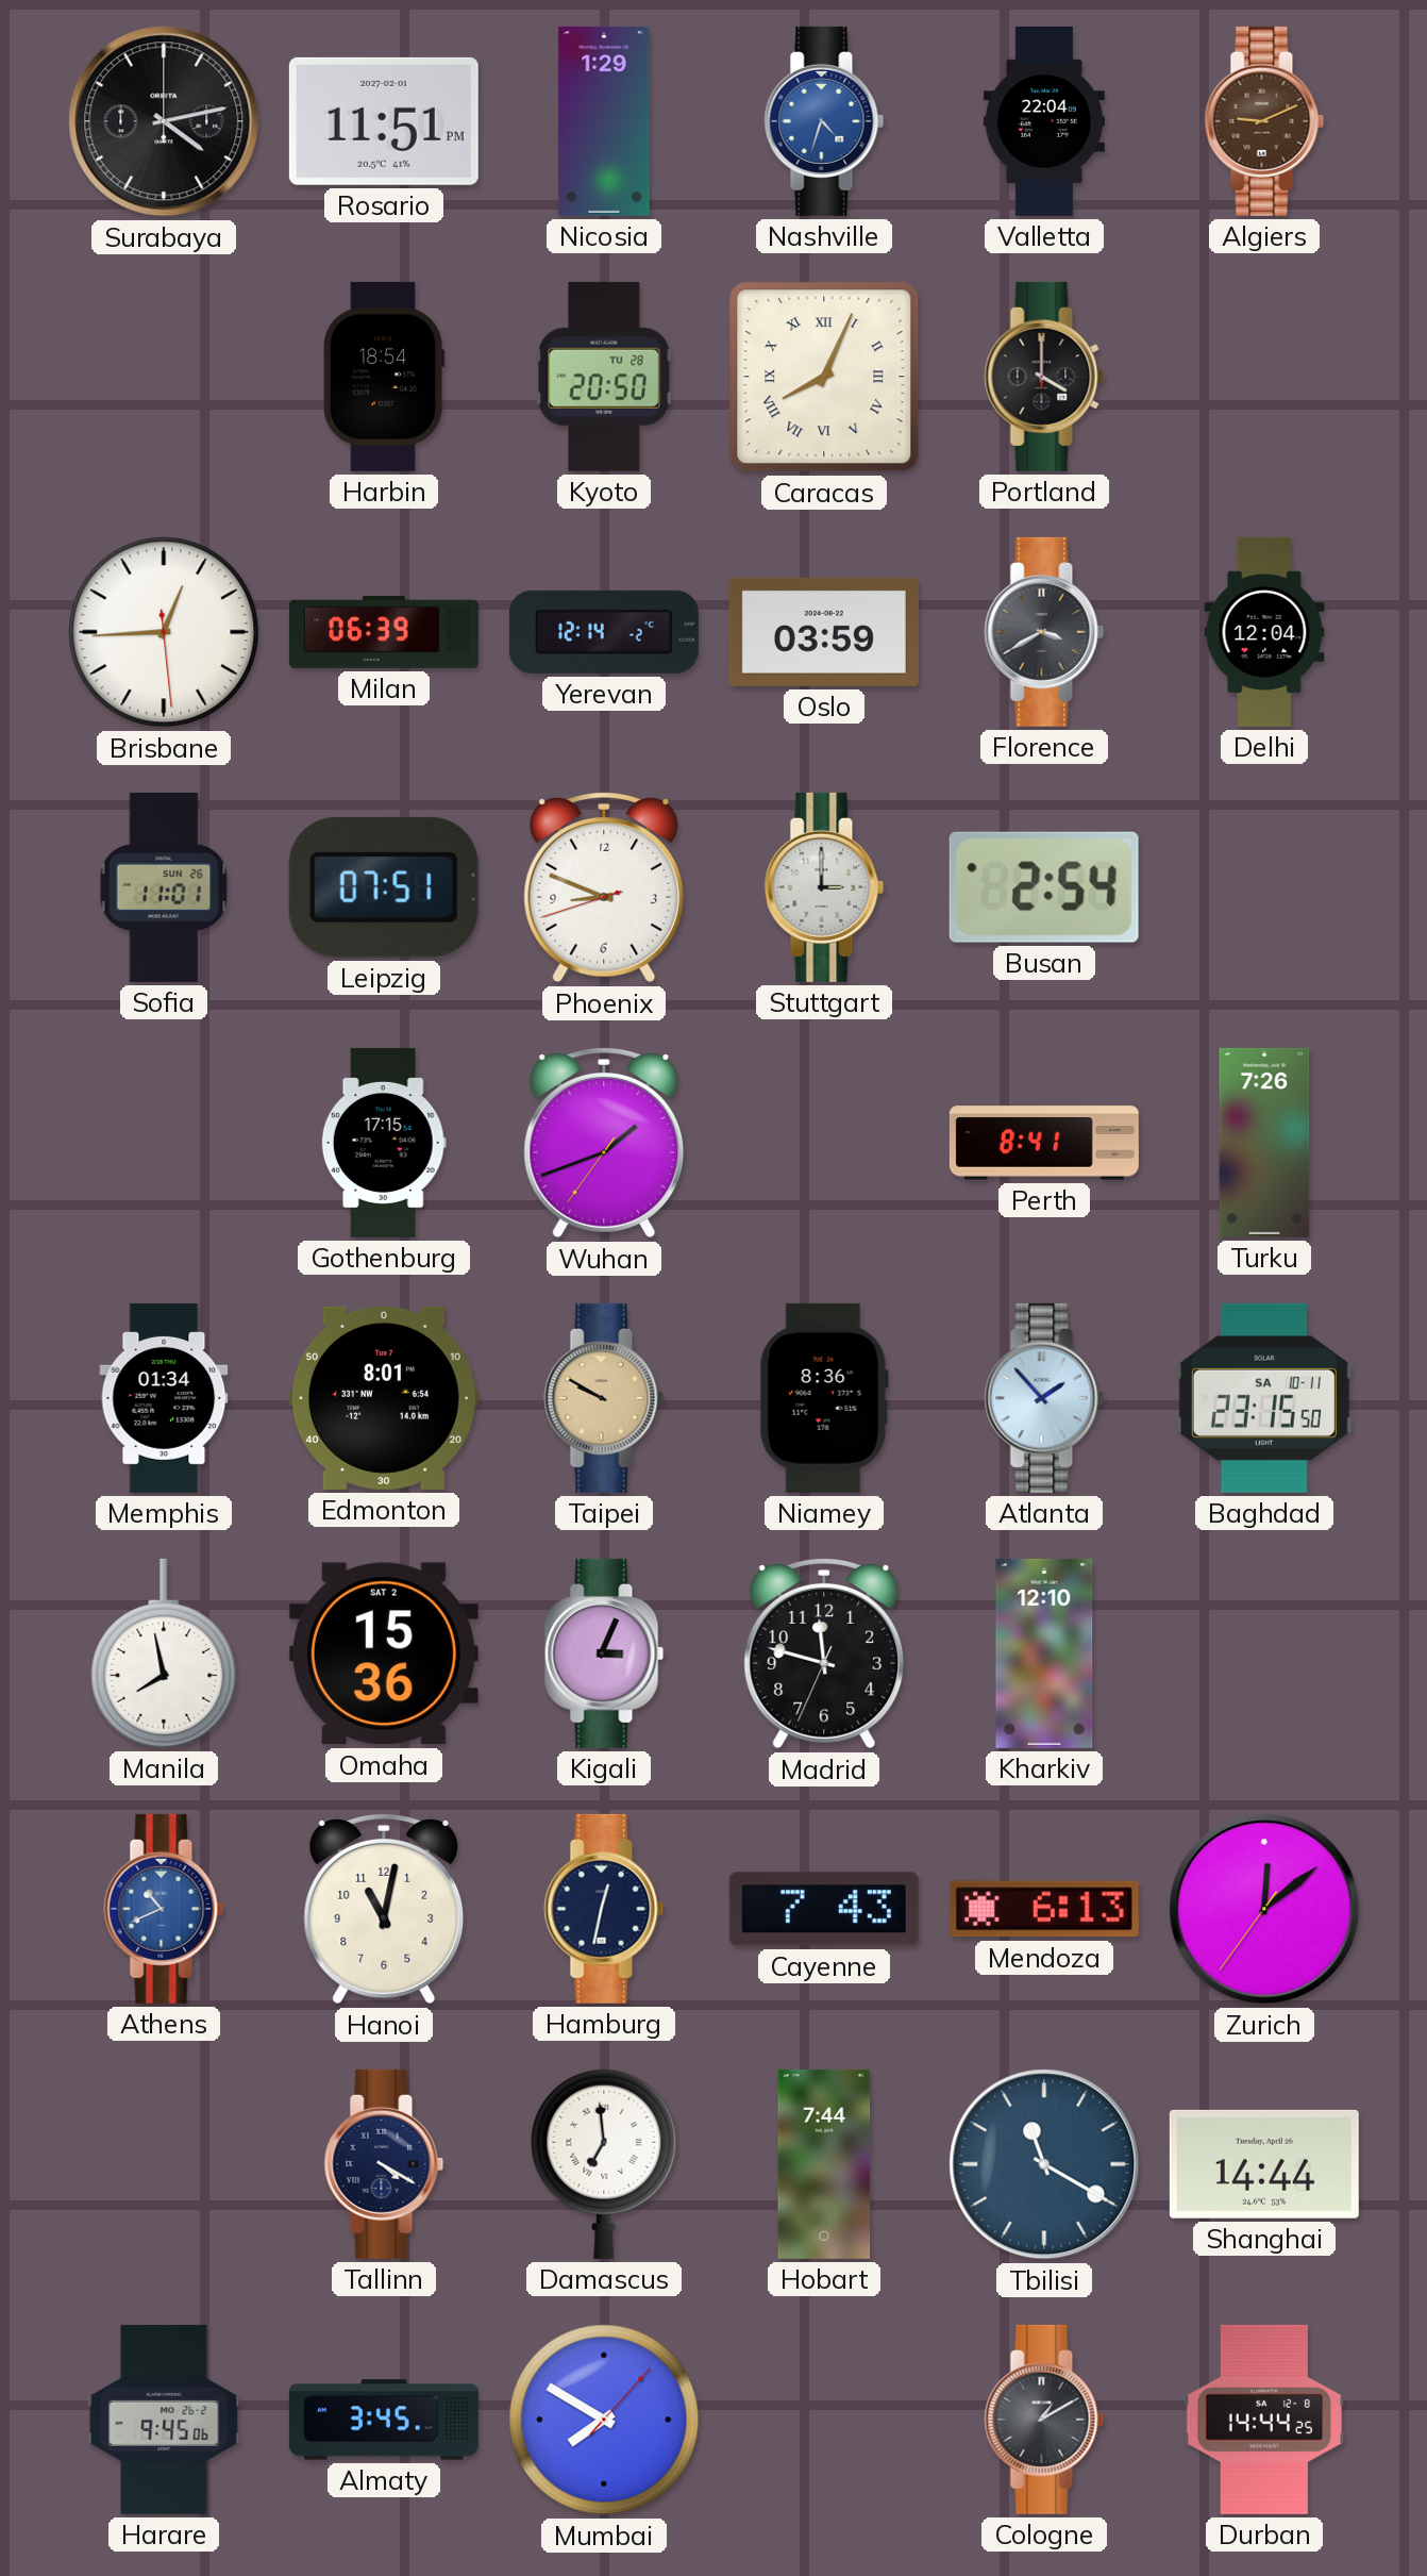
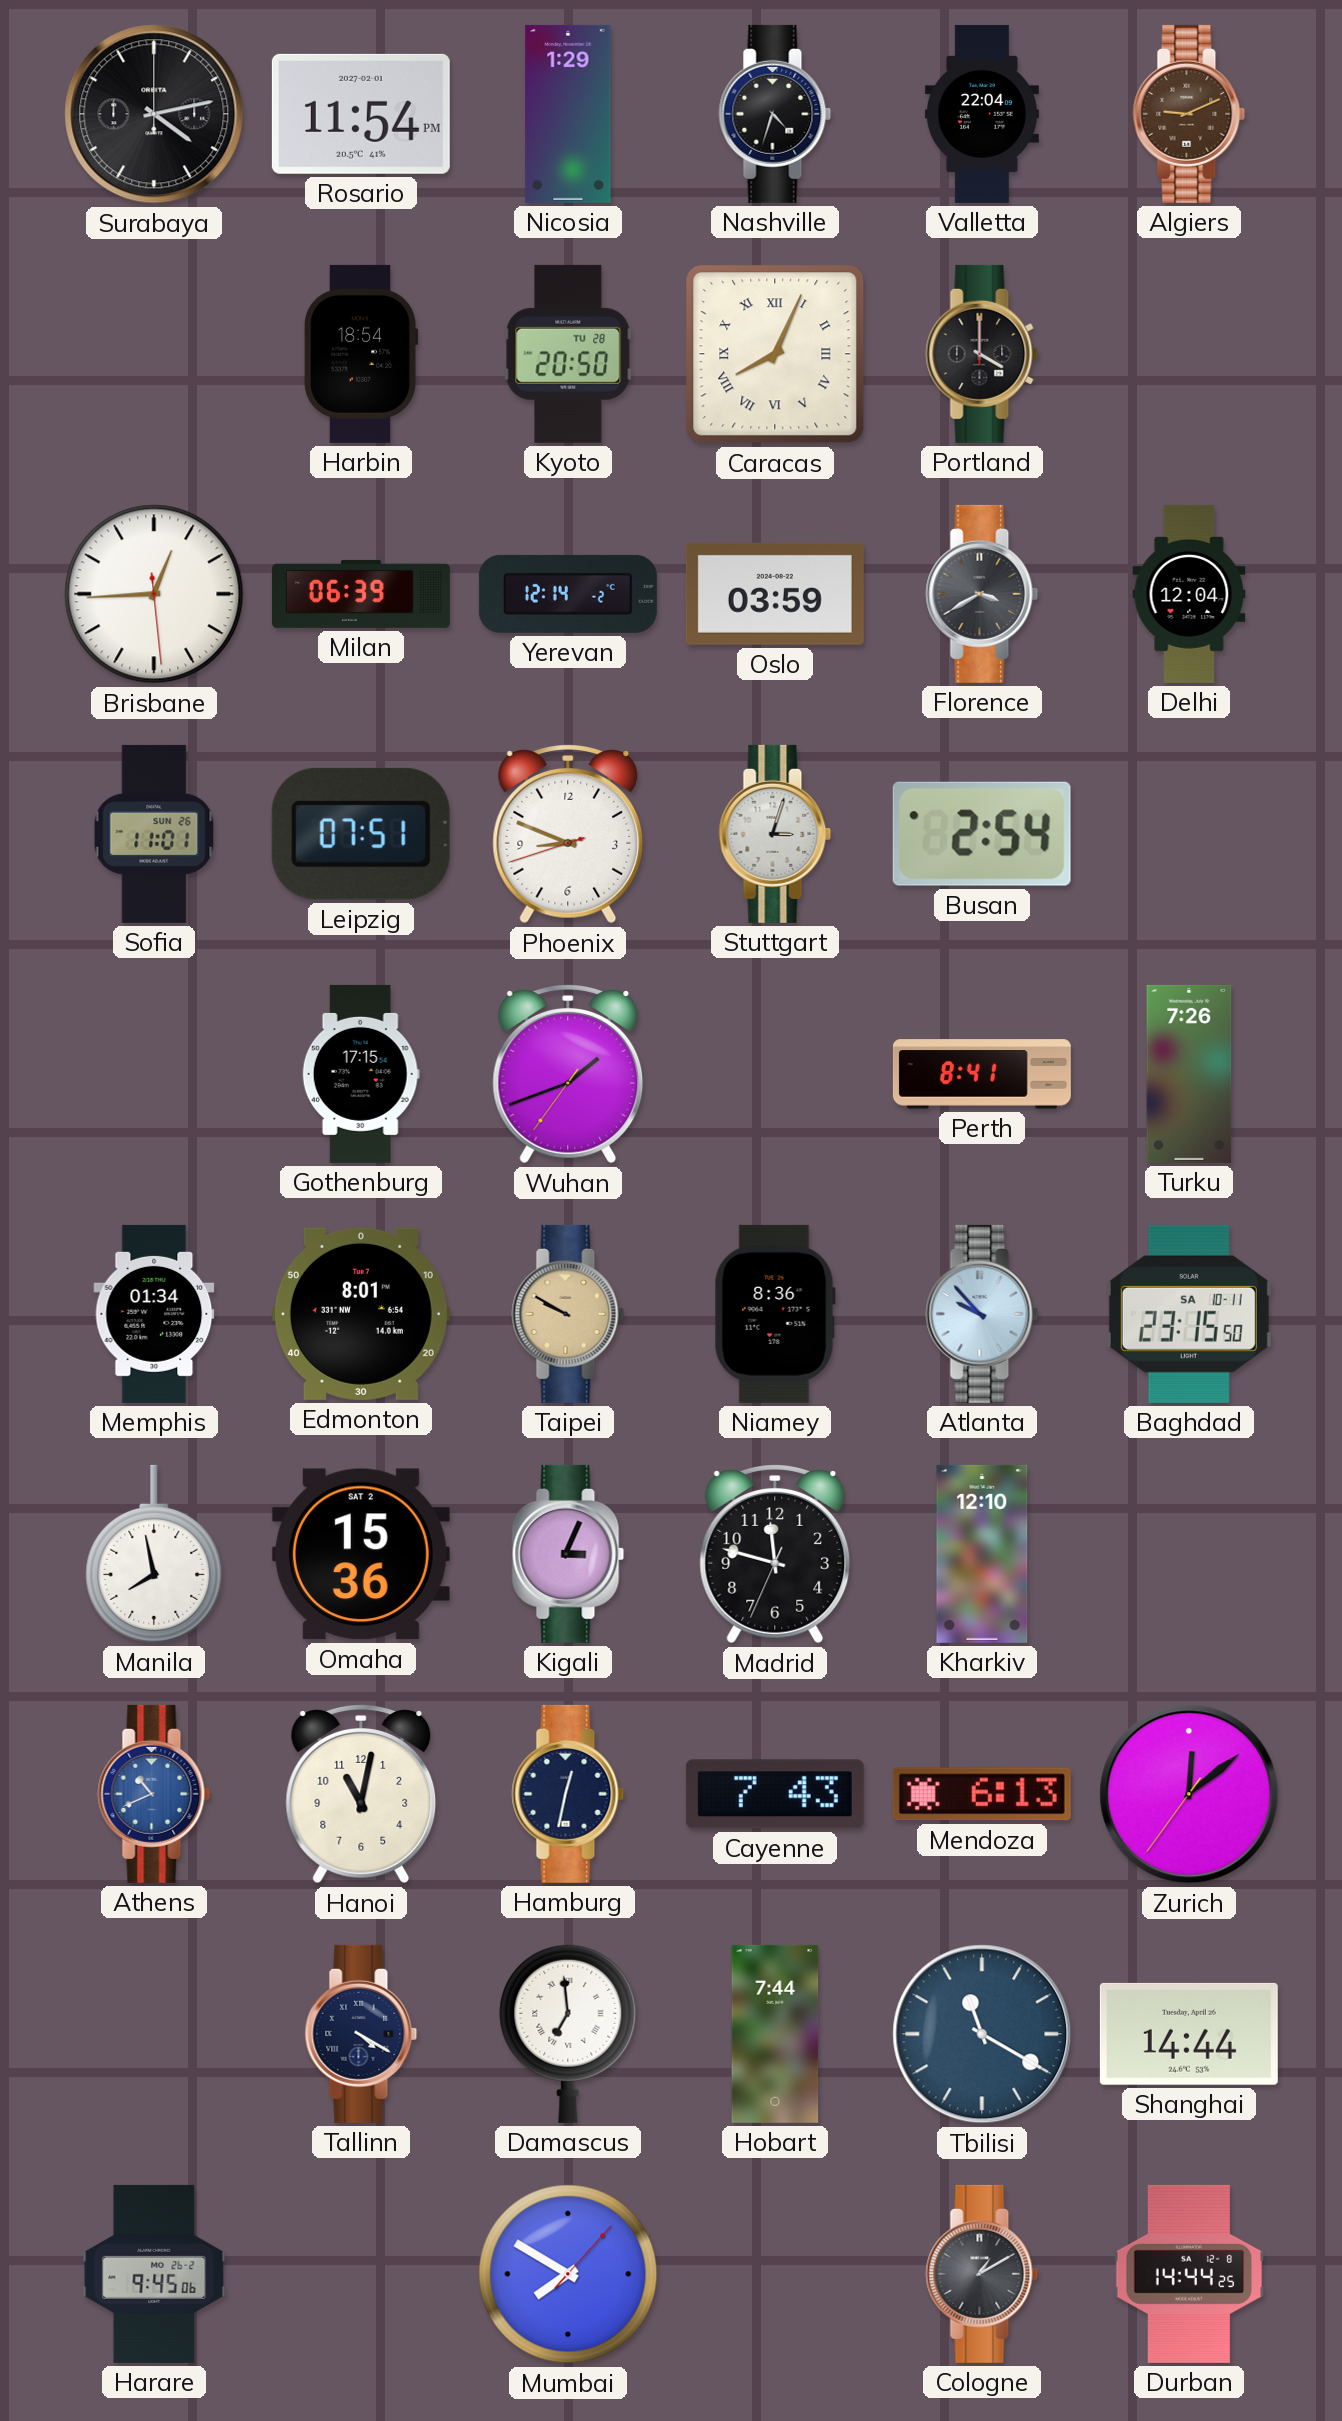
Rosario: 11:51 -> 11:54 (361, 114)
Nashville dial: blue -> black (775, 114)
Stuttgart: 3:00 -> 3:03 (775, 834)
Atlanta: 1:53 -> 9:53 (982, 1314)
Almaty: 3:45 -> none (384, 2420)
